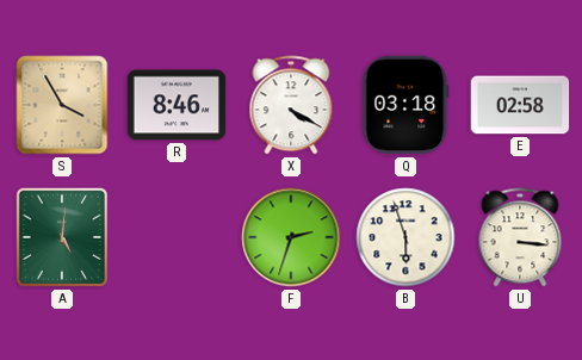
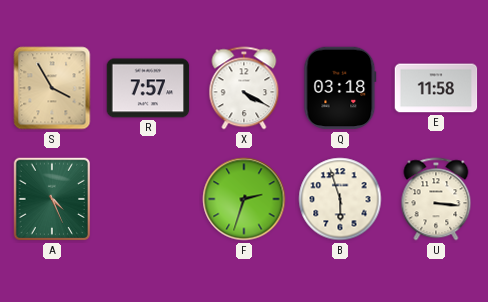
R: 8:46 -> 7:57 (148, 88)
E: 02:58 -> 11:58 (436, 88)
A: 5:01 -> 4:26 (51, 199)
